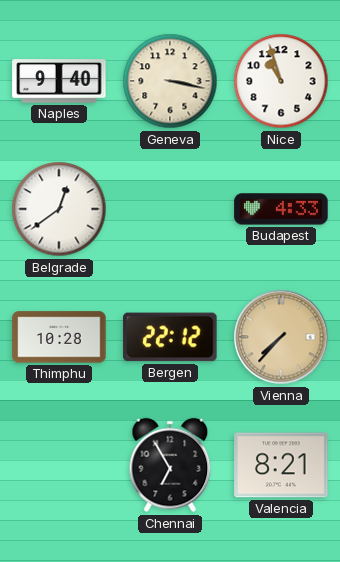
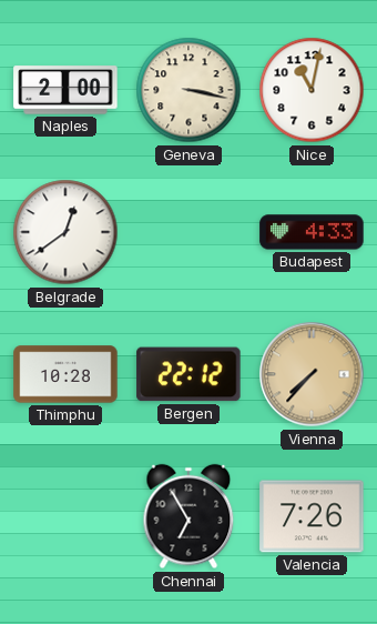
Naples: 9:40 -> 2:00 (65, 90)
Nice: 10:57 -> 11:02 (312, 90)
Valencia: 8:21 -> 7:26 (312, 516)
